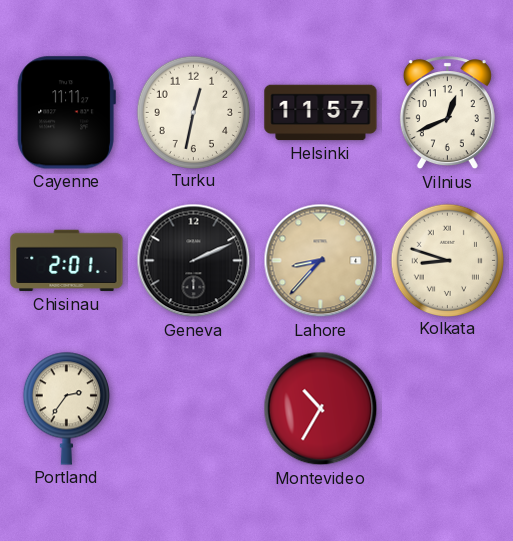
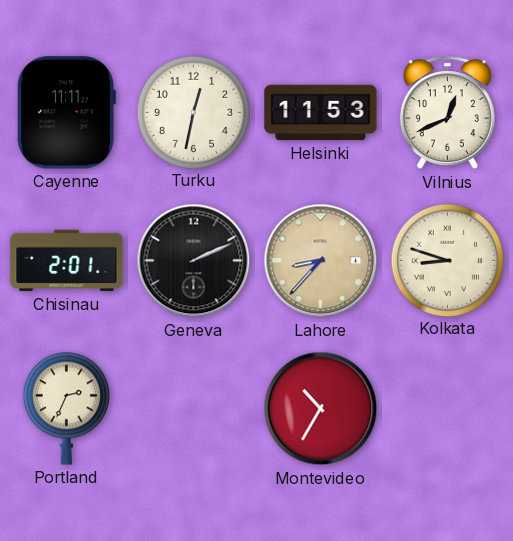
Helsinki: 11:57 -> 11:53 (321, 113)
Portland: 2:36 -> 2:34 (66, 408)
